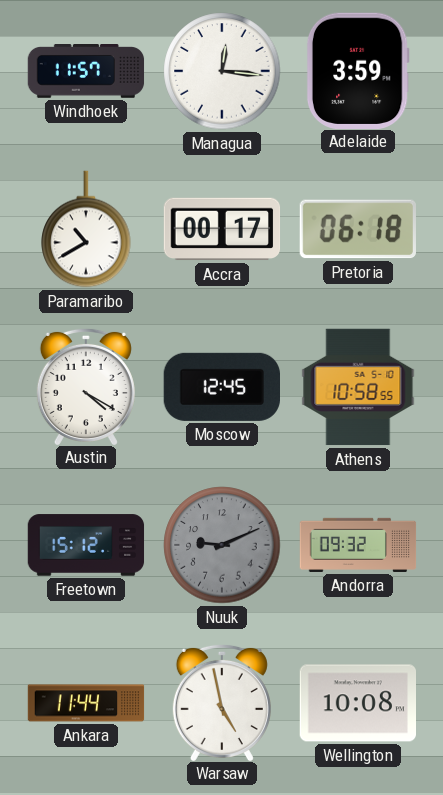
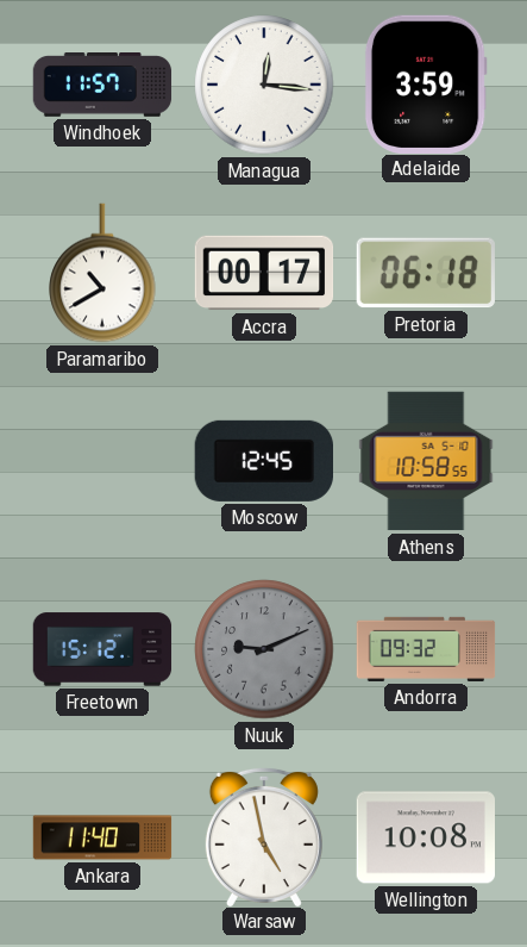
Austin: 4:20 -> none (86, 386)
Ankara: 11:44 -> 11:40 (102, 837)
